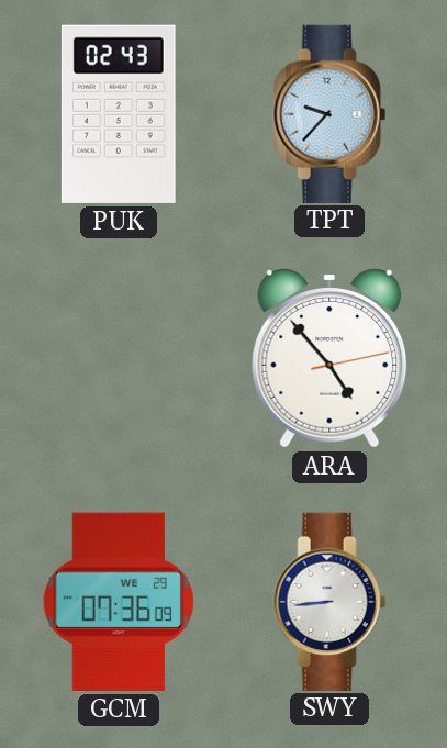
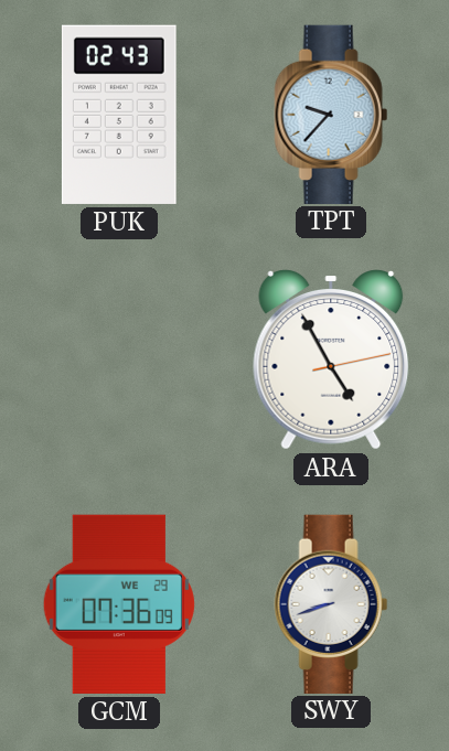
ARA: 4:53 -> 4:55 (331, 360)
SWY: 8:44 -> 8:42 (331, 603)
